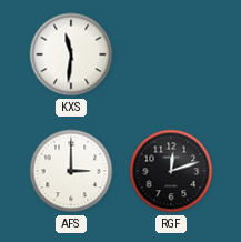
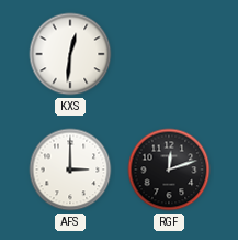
KXS: 11:31 -> 12:31 (70, 54)
